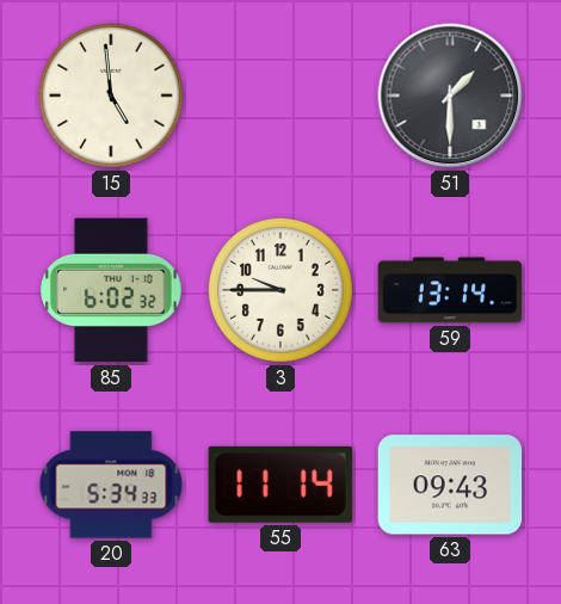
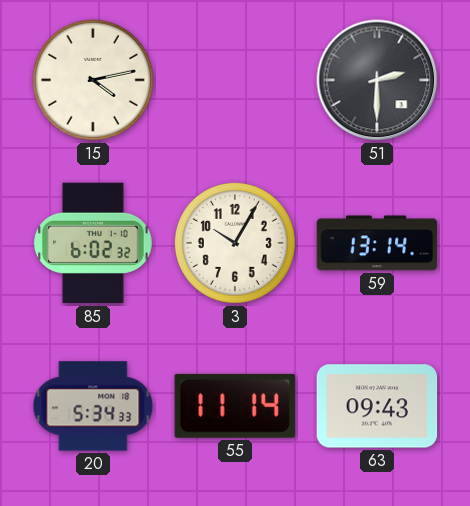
15: 4:59 -> 4:13 (93, 80)
51: 1:30 -> 2:30 (377, 80)
3: 9:45 -> 10:05 (235, 243)
